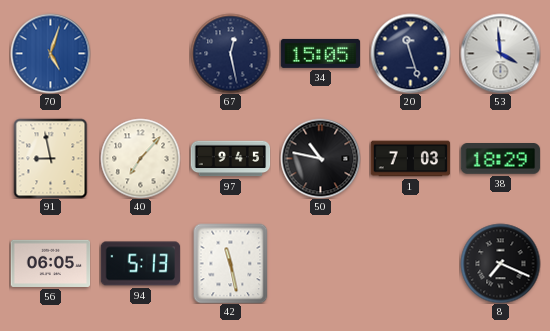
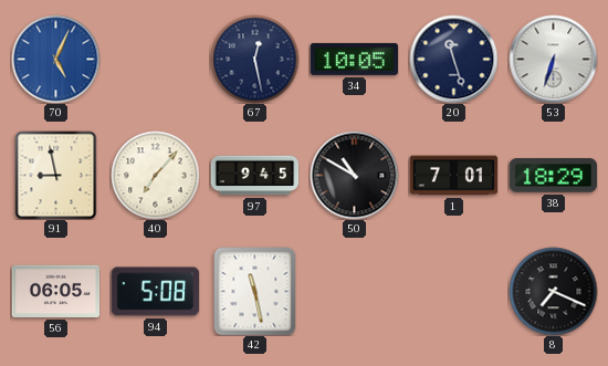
70: 5:03 -> 5:04 (55, 59)
34: 15:05 -> 10:05 (354, 59)
53: 3:59 -> 6:33 (553, 59)
50: 10:47 -> 10:50 (354, 175)
1: 7:03 -> 7:01 (453, 176)
94: 5:13 -> 5:08 (155, 292)
